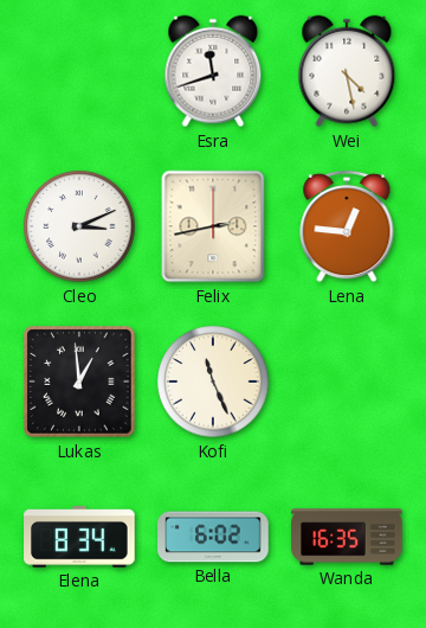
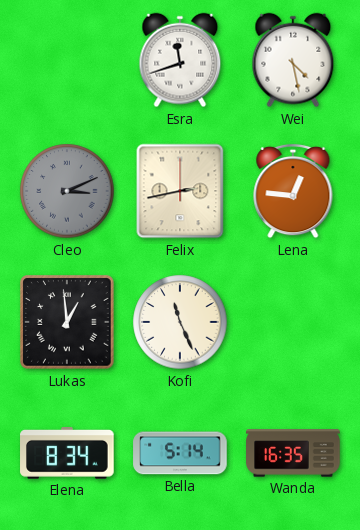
Cleo dial: white -> grey (67, 191)
Bella: 6:02 -> 5:14 (180, 453)
